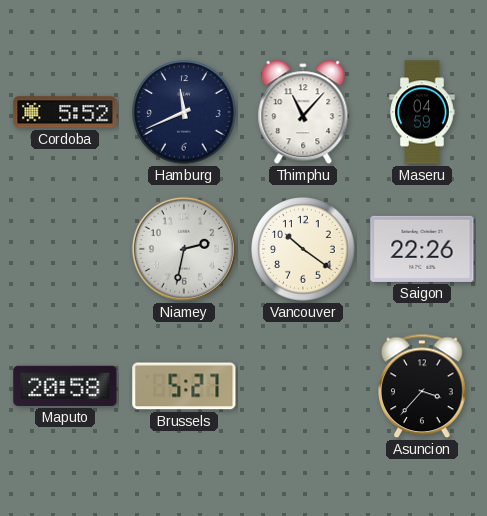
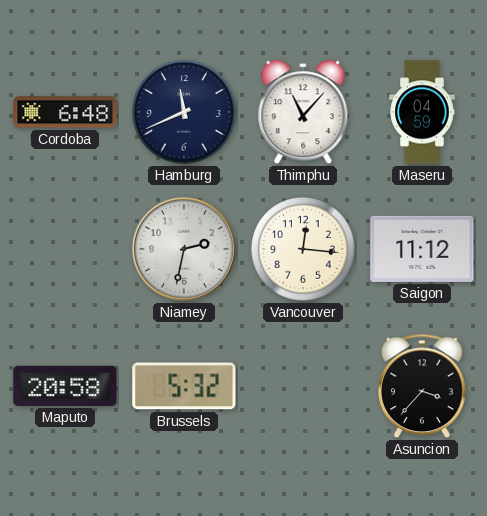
Cordoba: 5:52 -> 6:48 (65, 112)
Vancouver: 10:21 -> 12:16 (303, 249)
Saigon: 22:26 -> 11:12 (422, 249)
Brussels: 5:27 -> 5:32 (184, 386)
